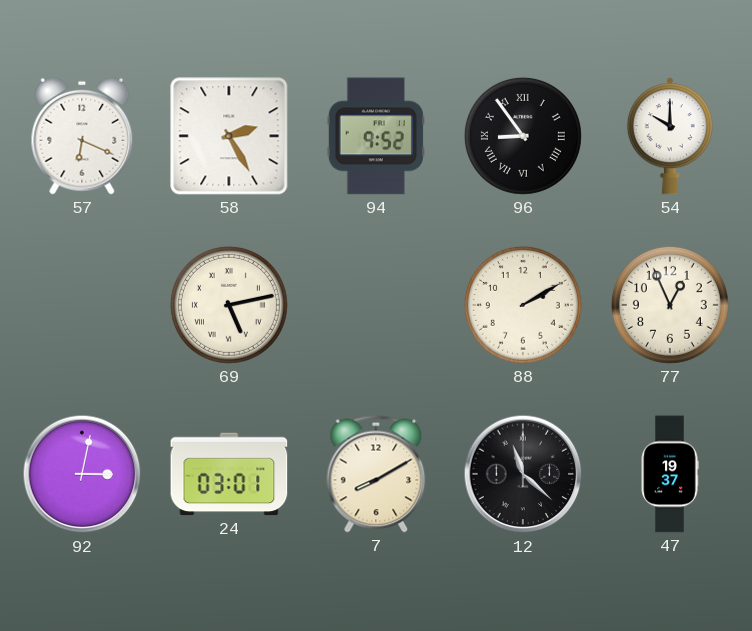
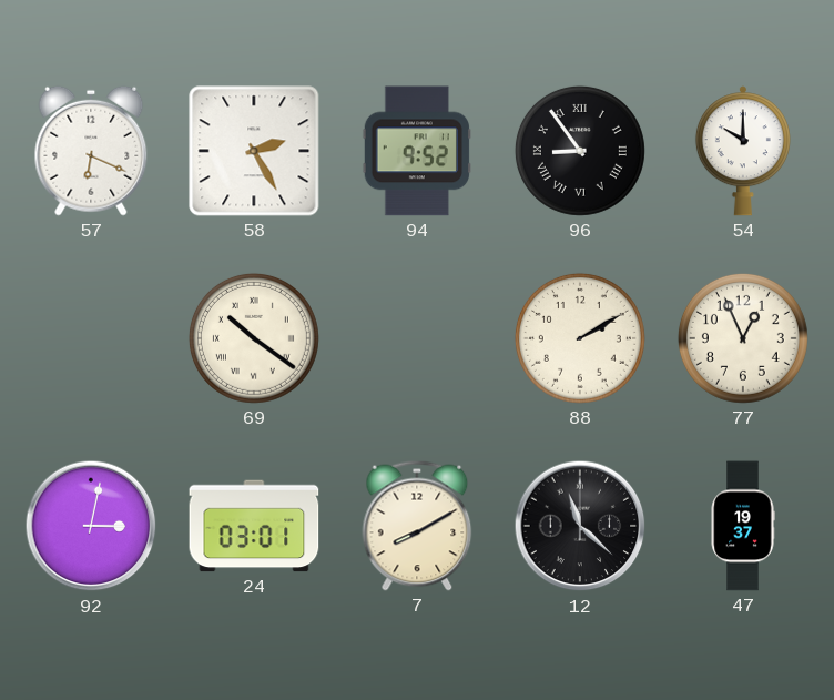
69: 5:13 -> 10:21 (254, 338)
